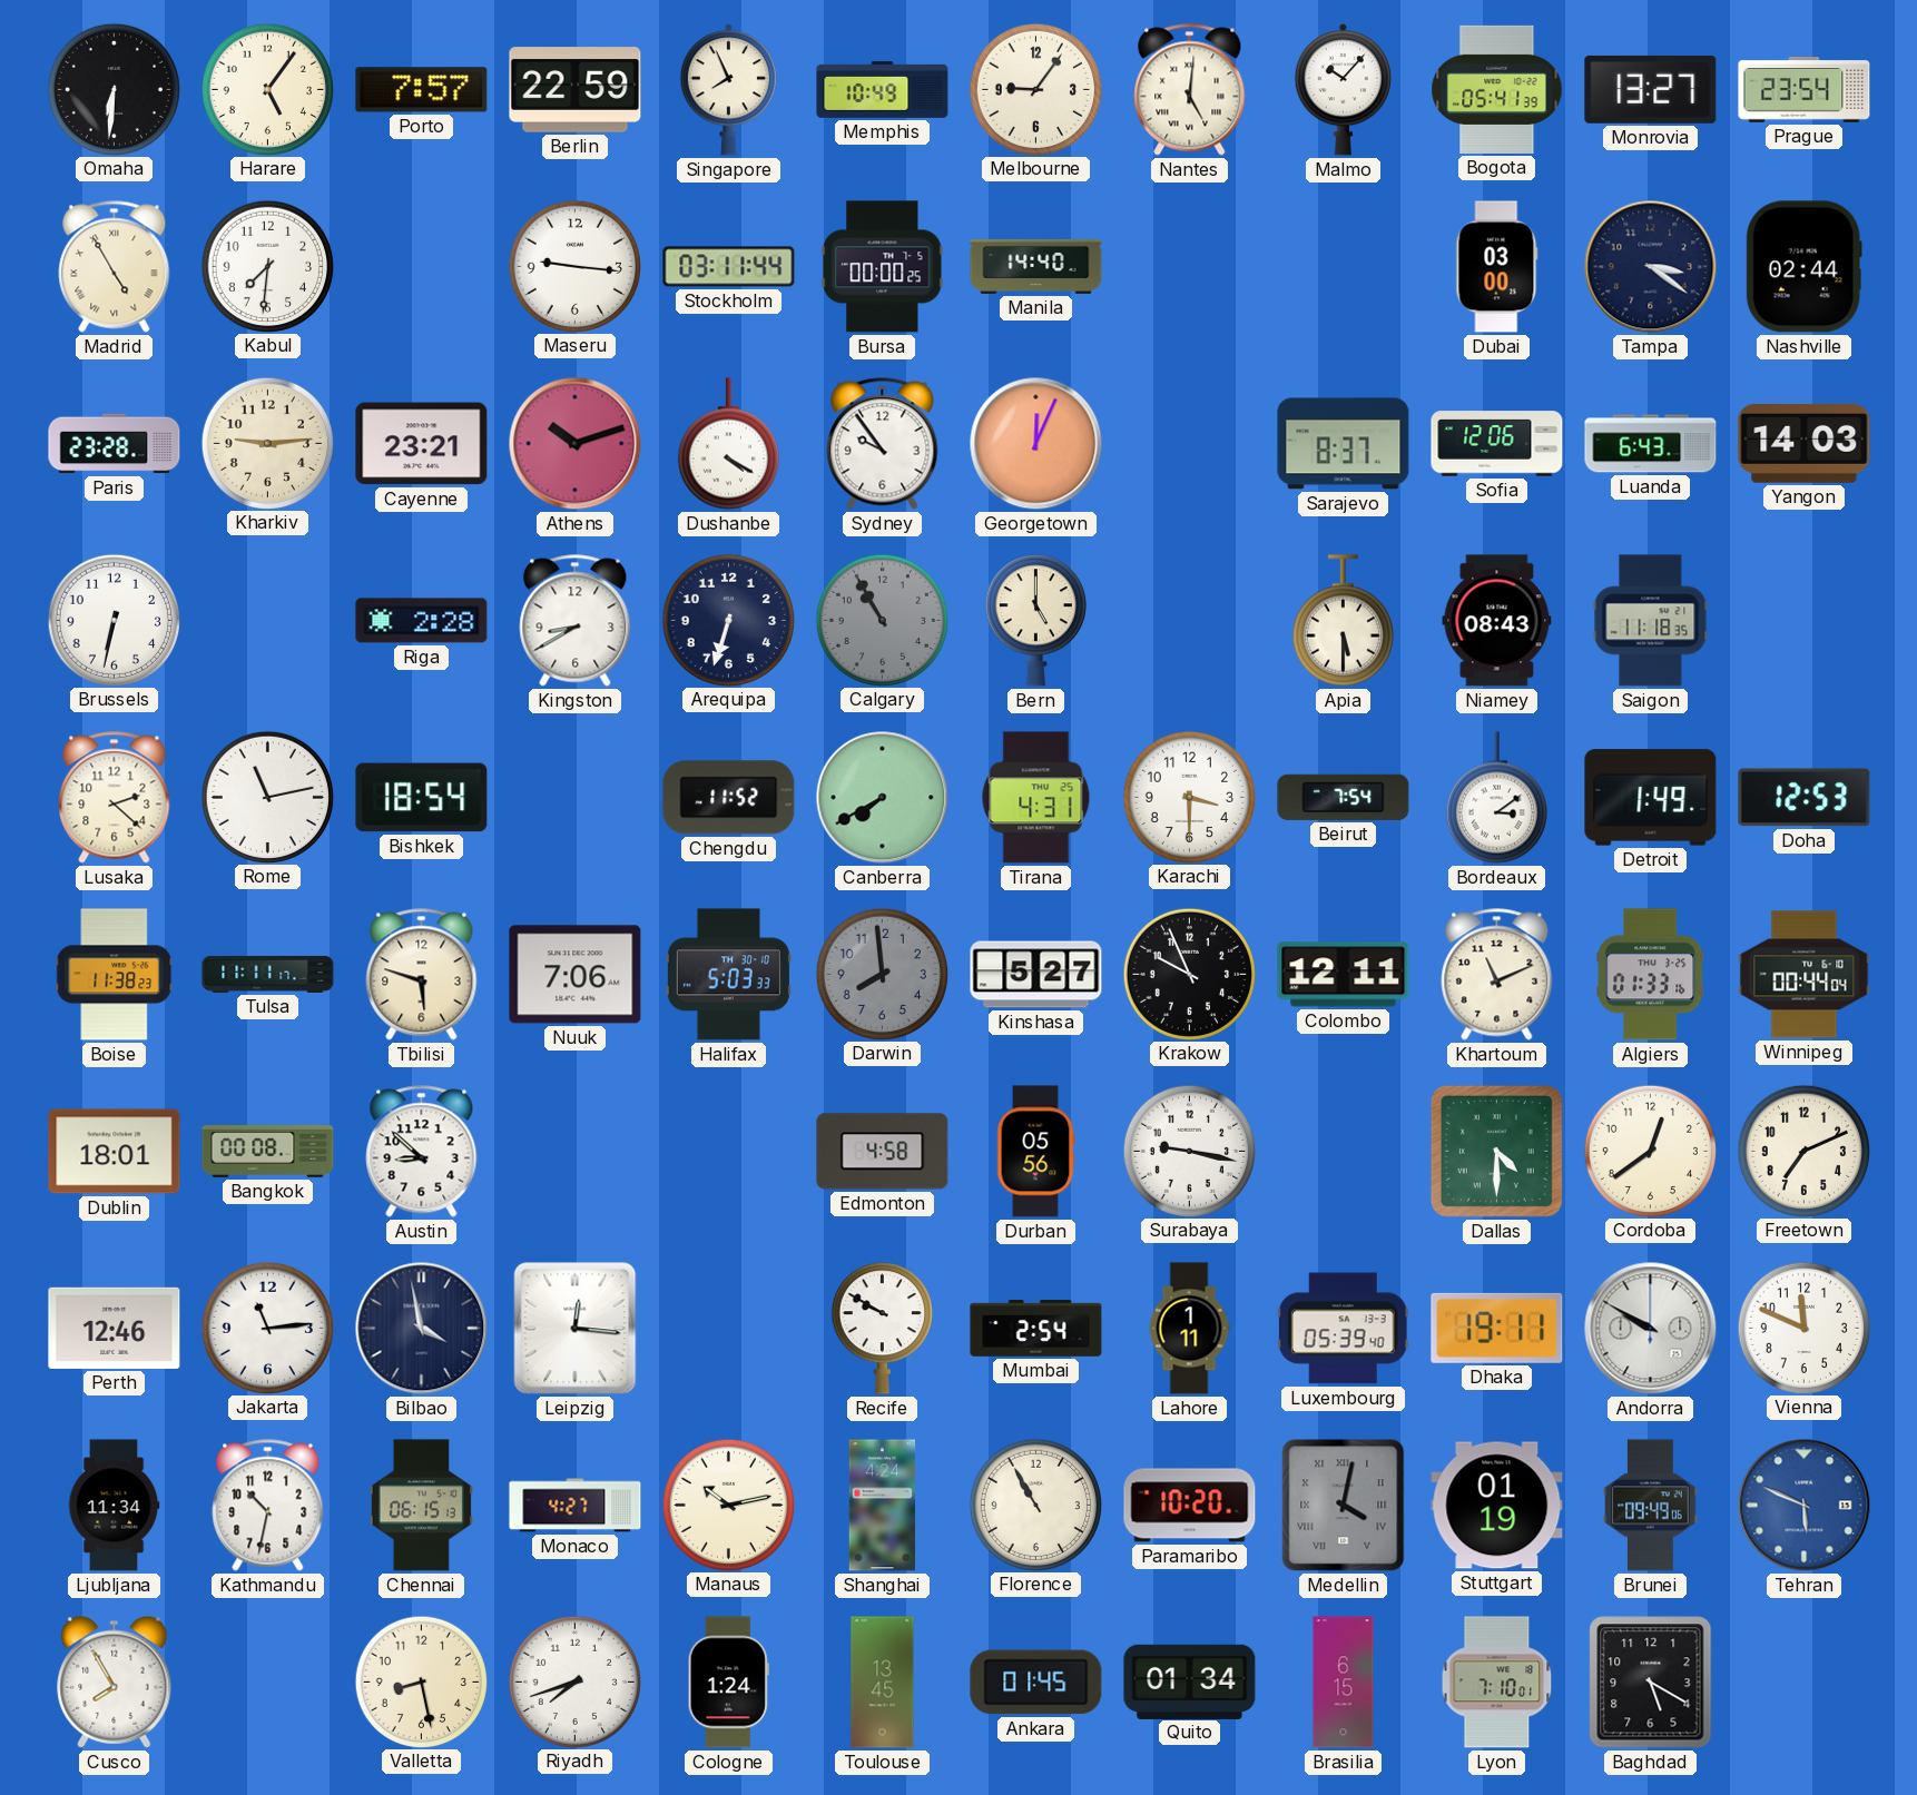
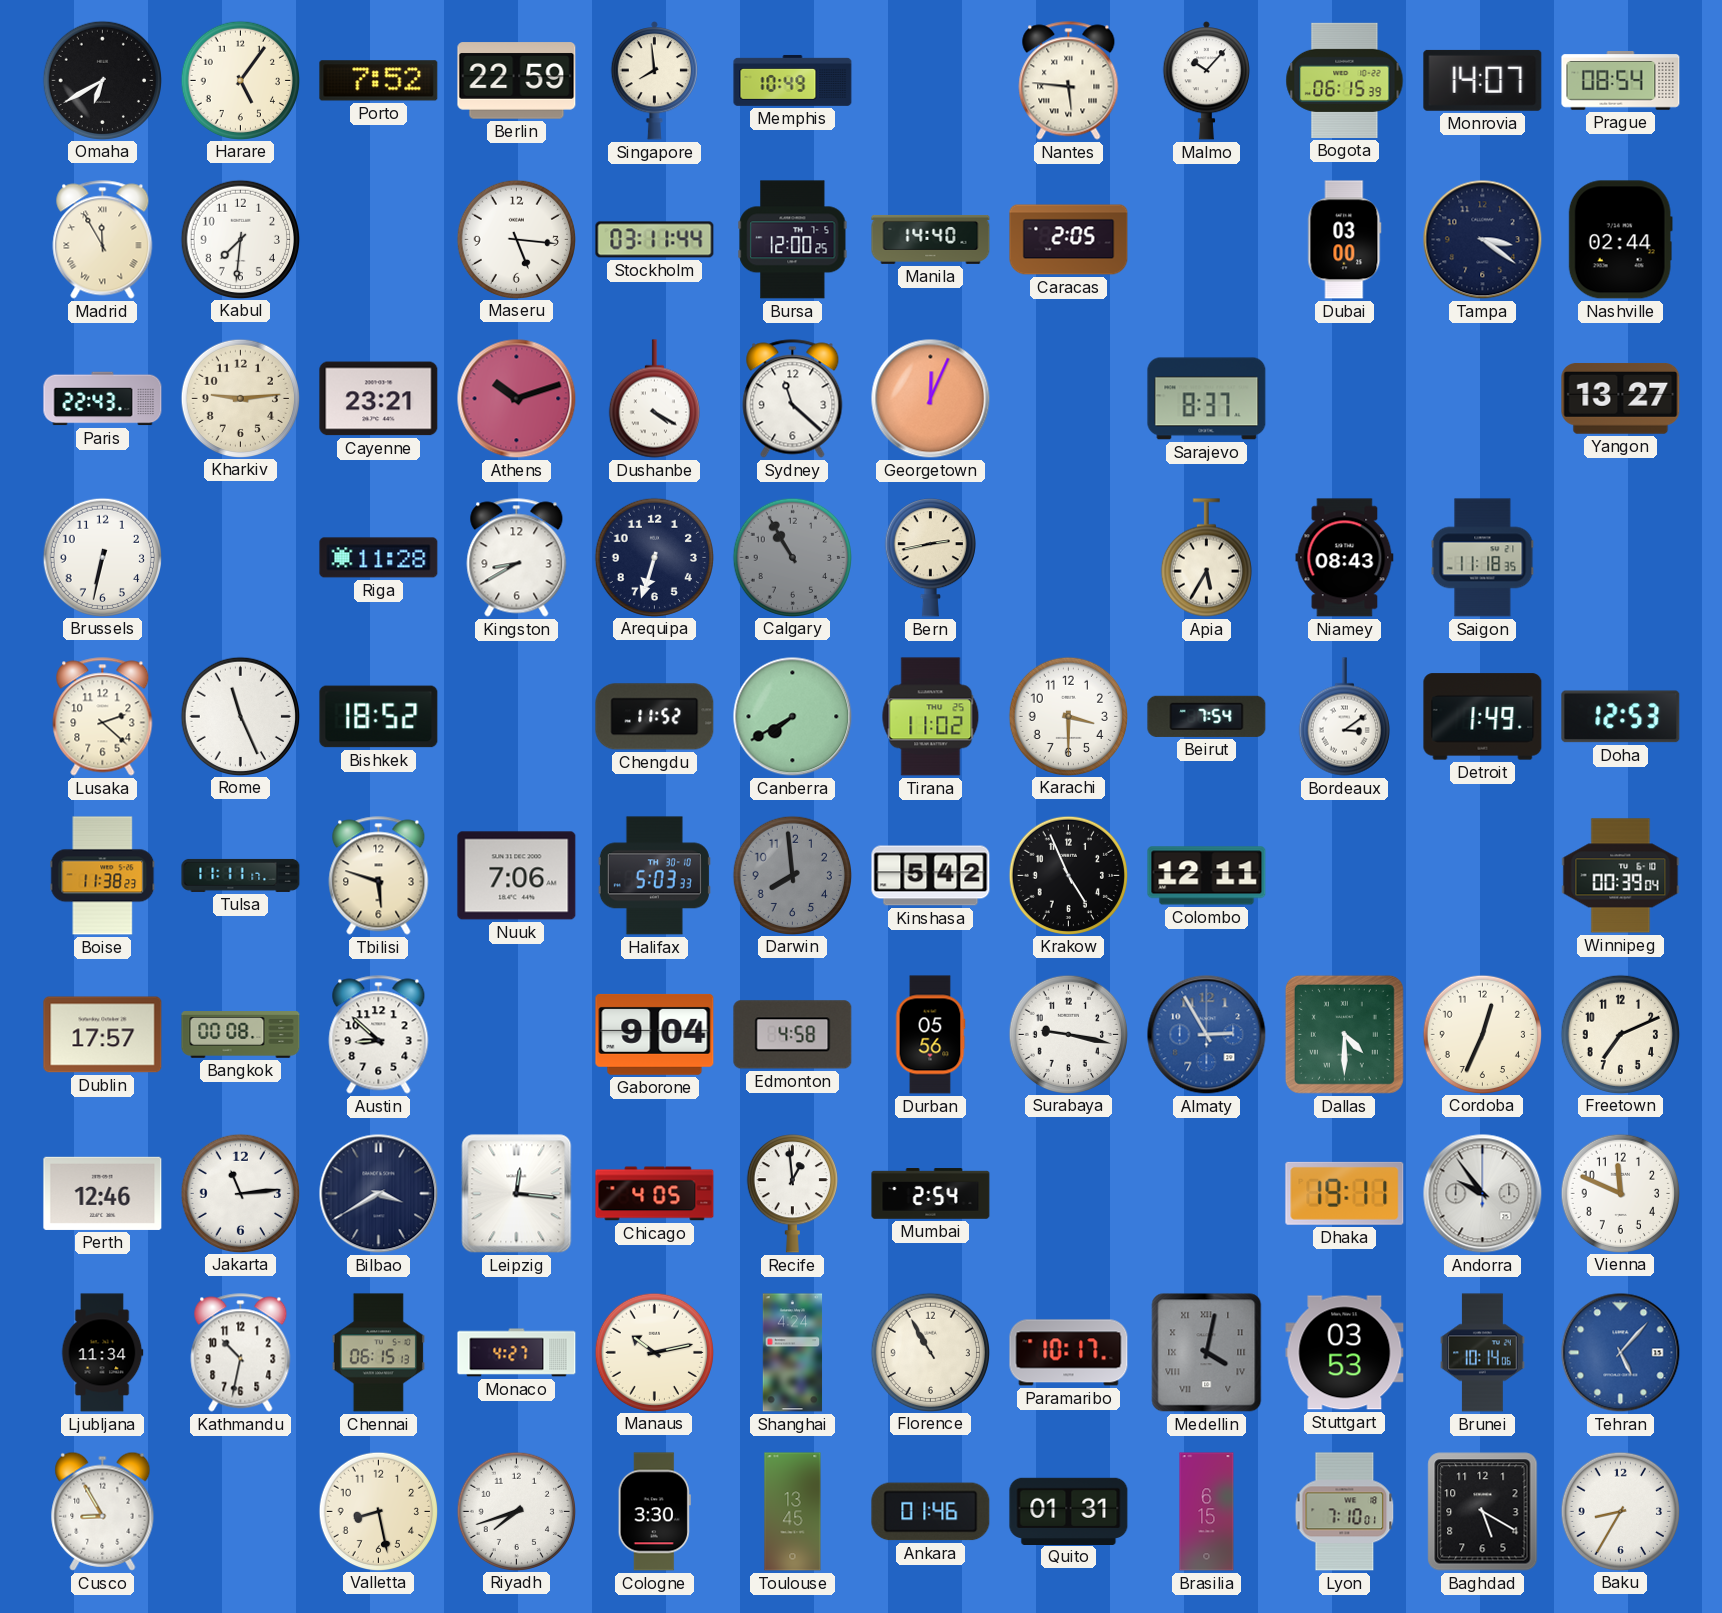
Omaha: 6:31 -> 6:40 (102, 80)
Porto: 7:57 -> 7:52 (379, 81)
Singapore: 7:56 -> 7:59 (654, 81)
Melbourne: 9:06 -> none (1035, 89)
Nantes: 5:01 -> 5:46 (1069, 81)
Bogota: 05:41 -> 06:15 (1345, 80)
Monrovia: 13:27 -> 14:07 (1483, 80)
Prague: 23:54 -> 08:54 (1621, 81)
Madrid: 4:55 -> 11:55 (103, 240)
Maseru: 9:16 -> 5:16 (516, 239)
Bursa: 00:00 -> 12:00 (793, 240)
Caracas: none -> 2:05 (1069, 240)
Paris: 23:28 -> 22:43 (103, 399)
Sydney: 9:54 -> 11:22 (793, 399)
Sofia: 12:06 -> none (1497, 444)
Luanda: 6:43 -> none (1651, 444)
Yangon: 14:03 -> 13:27 (1621, 398)
Riga: 2:28 -> 11:28 (379, 558)
Bern: 5:00 -> 2:43 (930, 558)
Apia: 5:30 -> 5:35 (1206, 558)
Rome: 11:13 -> 11:26 (240, 716)
Bishkek: 18:54 -> 18:52 (379, 717)
Tirana: 4:31 -> 11:02 (931, 717)
Kinshasa: 5:27 -> 5:42 (931, 876)
Krakow: 9:56 -> 4:56 (1068, 875)
Khartoum: 11:11 -> none (1497, 975)
Algiers: 01:33 -> none (1651, 975)
Winnipeg: 00:44 -> 00:39 (1621, 876)
Dublin: 18:01 -> 17:57 (103, 1035)
Gaborone: none -> 9:04 (655, 1034)
Almaty: none -> 2:55 (1207, 1035)
Cordoba: 12:39 -> 12:34 (1482, 1034)
Bilbao: 3:58 -> 3:40 (379, 1194)
Chicago: none -> 4:05 (655, 1194)
Recife: 9:50 -> 12:59 (792, 1194)
Lahore: 1:11 -> none (1189, 1329)
Luxembourg: 05:39 -> none (1343, 1329)
Andorra: 9:50 -> 9:54 (1483, 1194)
Paramaribo: 10:20 -> 10:17 (1069, 1353)
Stuttgart: 01:19 -> 03:53 (1345, 1353)
Brunei: 09:49 -> 10:14 (1483, 1353)
Tehran: 5:49 -> 5:07 (1621, 1353)
Cusco: 7:55 -> 8:55 (103, 1511)
Cologne: 1:24 -> 3:30 (654, 1512)
Ankara: 01:45 -> 01:46 (931, 1512)
Quito: 01:34 -> 01:31 (1069, 1511)
Baku: none -> 8:35 (1620, 1511)
